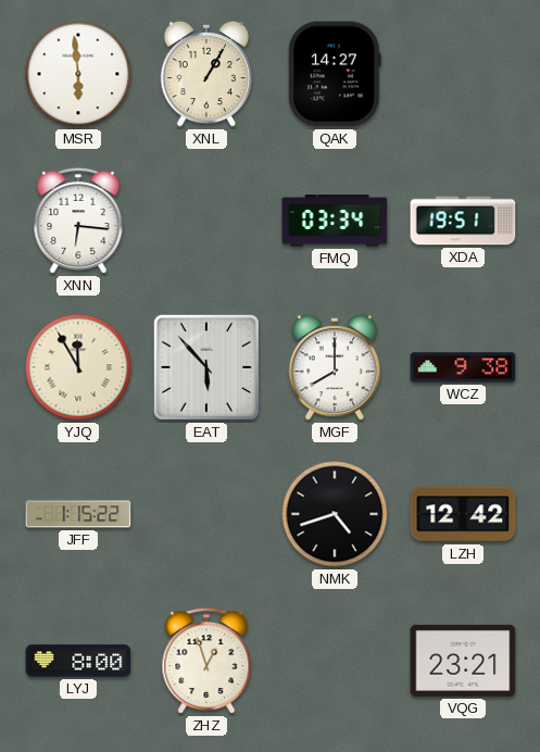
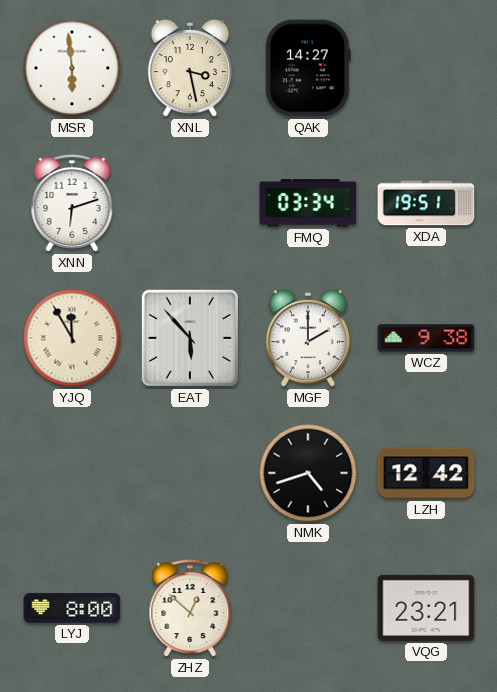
XNL: 1:05 -> 3:28 (190, 68)
XNN: 6:16 -> 6:12 (72, 203)
MGF: 8:00 -> 2:00 (308, 338)
JFF: 1:15 -> none (78, 514)
ZHZ: 12:57 -> 12:52 (190, 608)
